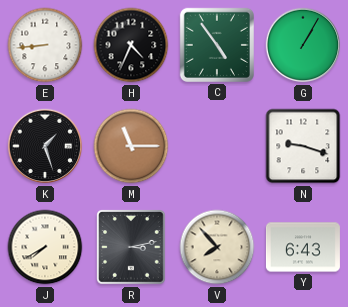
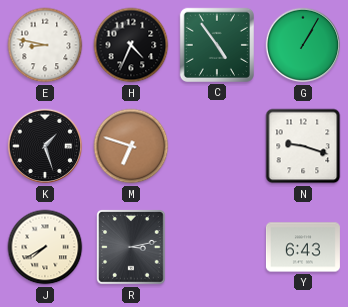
E: 8:44 -> 8:47 (45, 45)
M: 11:15 -> 6:48 (131, 146)
V: 7:53 -> none (217, 247)
